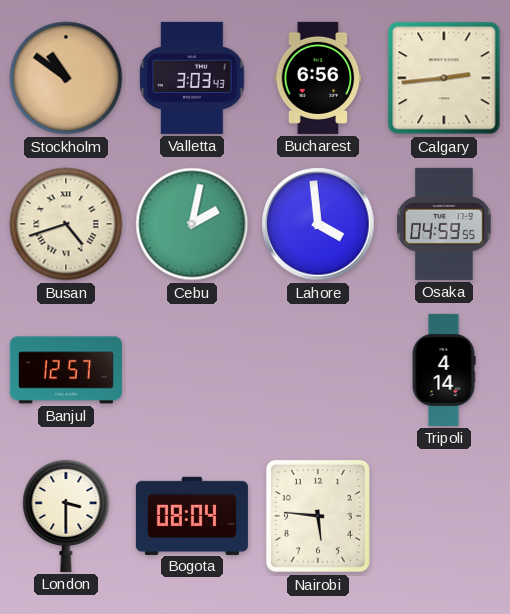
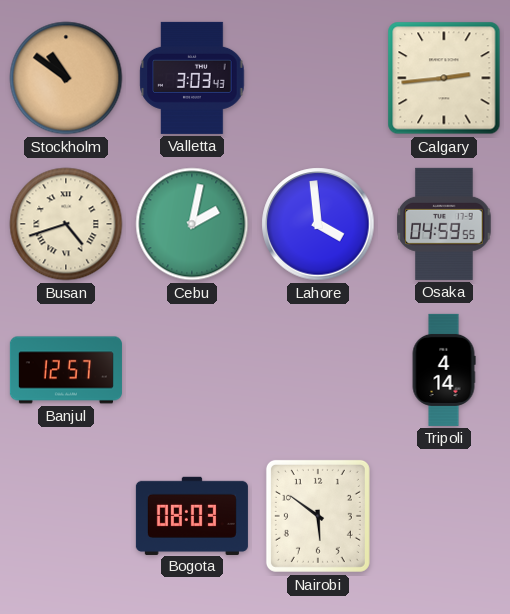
Bucharest: 6:56 -> none (318, 78)
London: 3:30 -> none (66, 515)
Bogota: 08:04 -> 08:03 (192, 515)
Nairobi: 5:46 -> 5:51 (318, 516)
